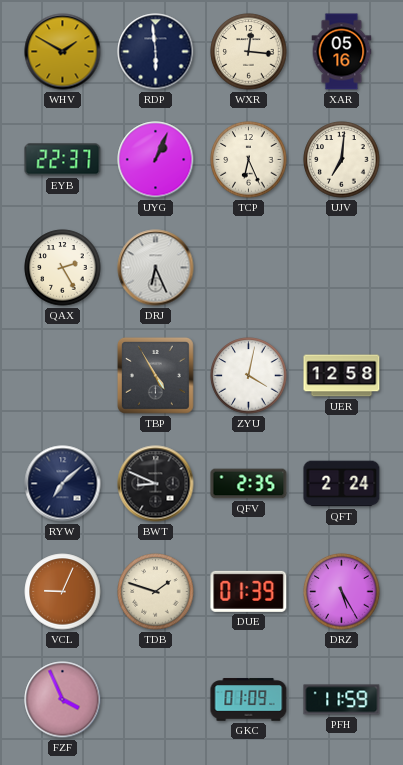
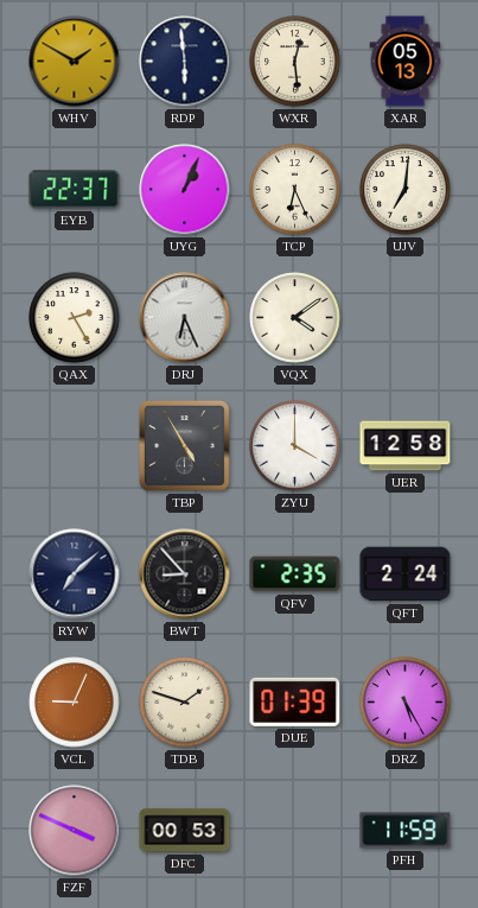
WXR: 12:16 -> 12:29 (295, 62)
XAR: 05:16 -> 05:13 (406, 62)
VQX: none -> 4:09 (295, 318)
ZYU: 4:02 -> 4:00 (295, 446)
BWT: 8:49 -> 8:53 (185, 574)
FZF: 3:56 -> 3:49 (75, 831)
DFC: none -> 00:53 (185, 831)
GKC: 01:09 -> none (249, 700)
